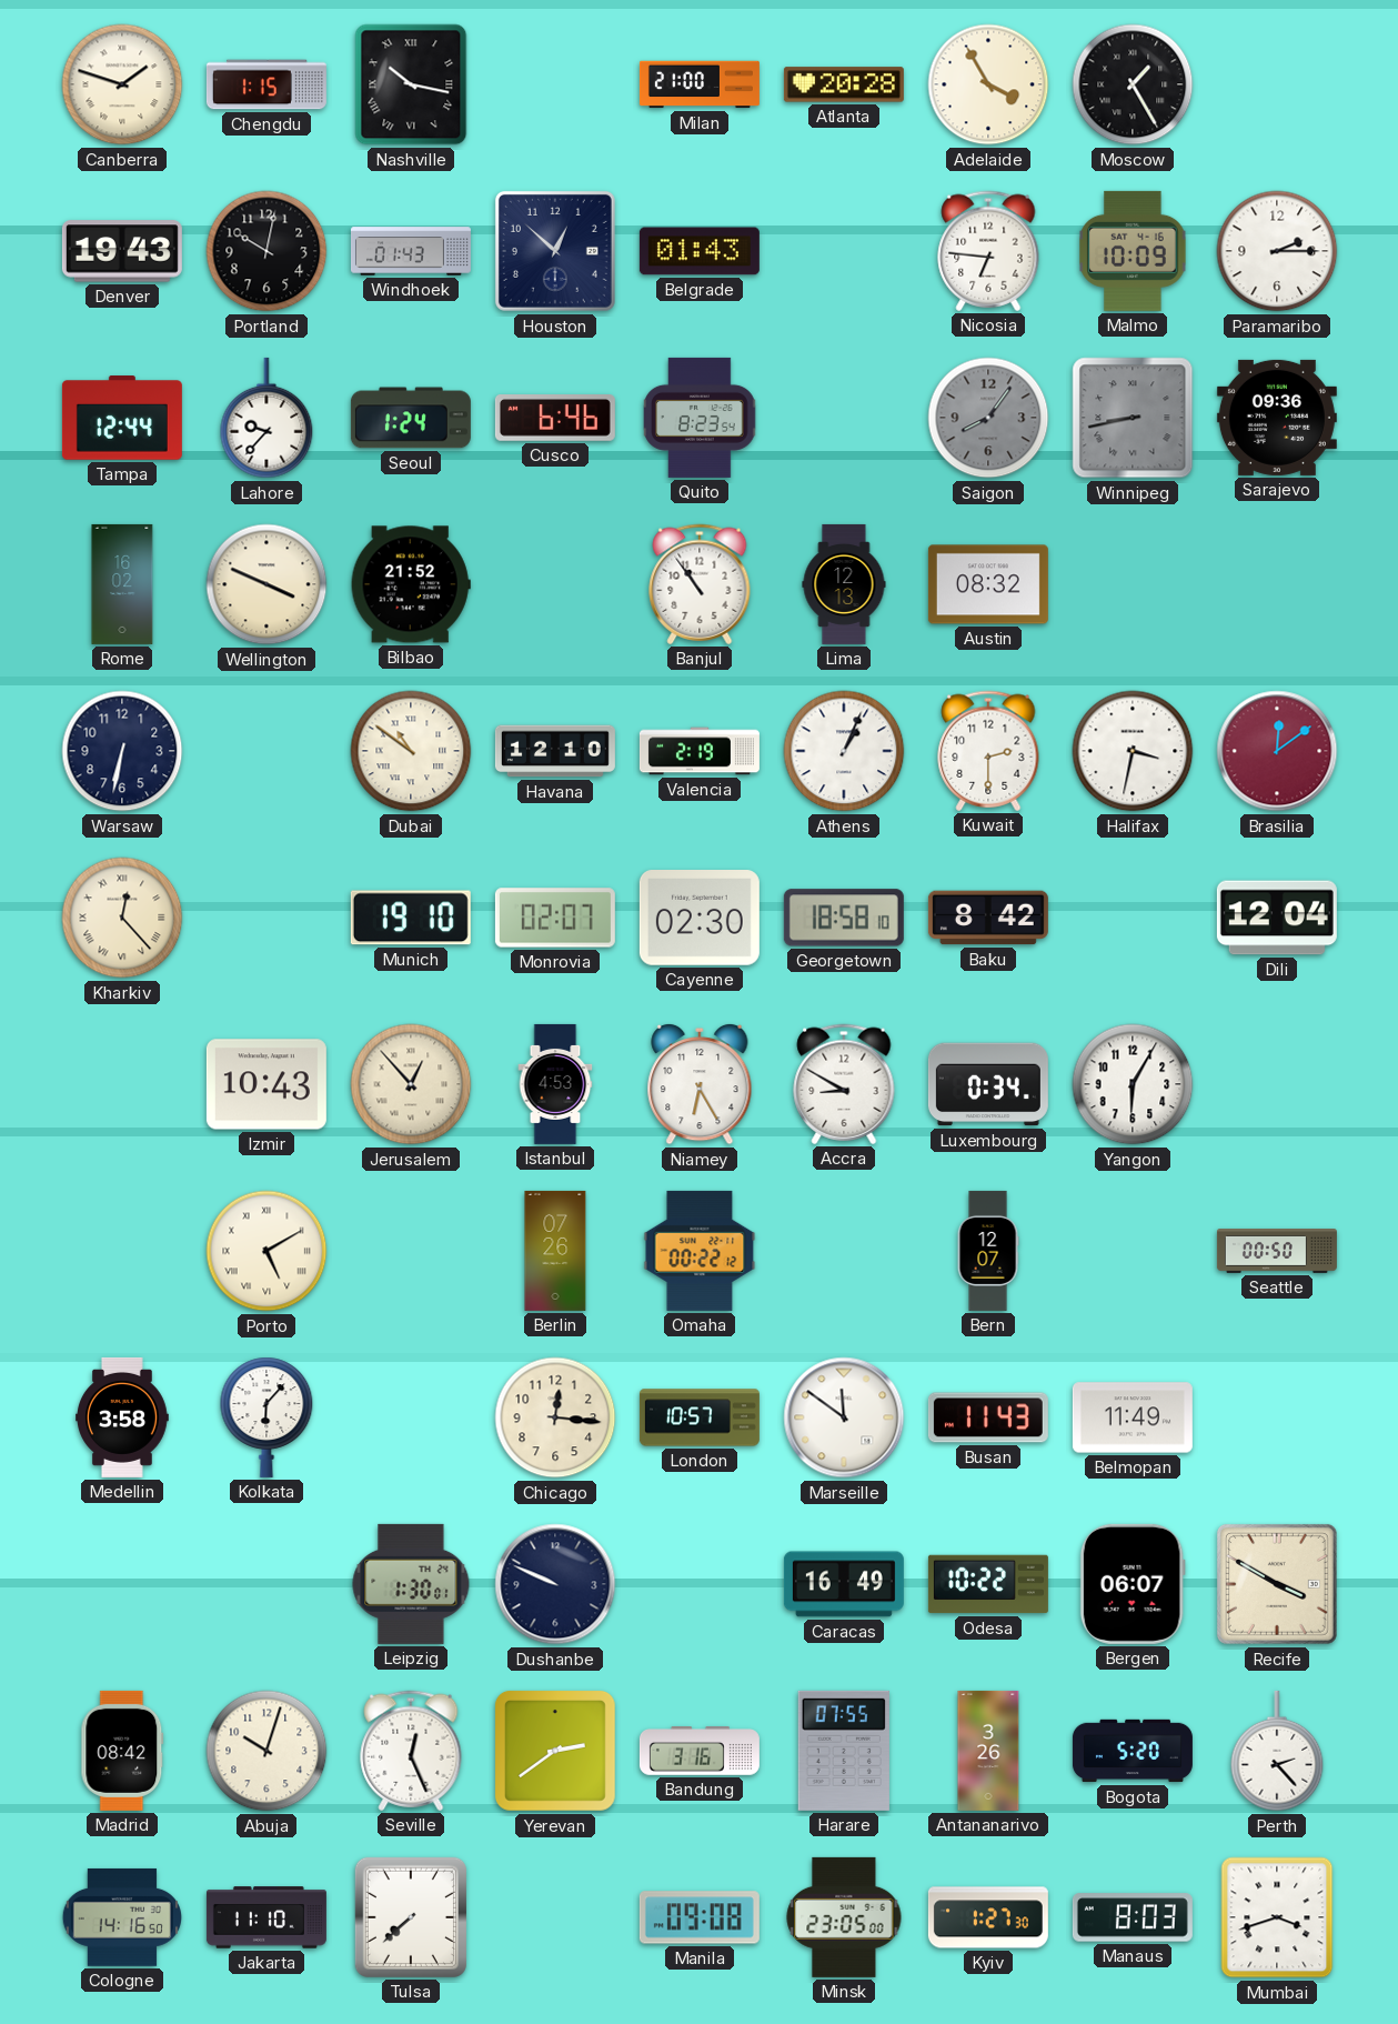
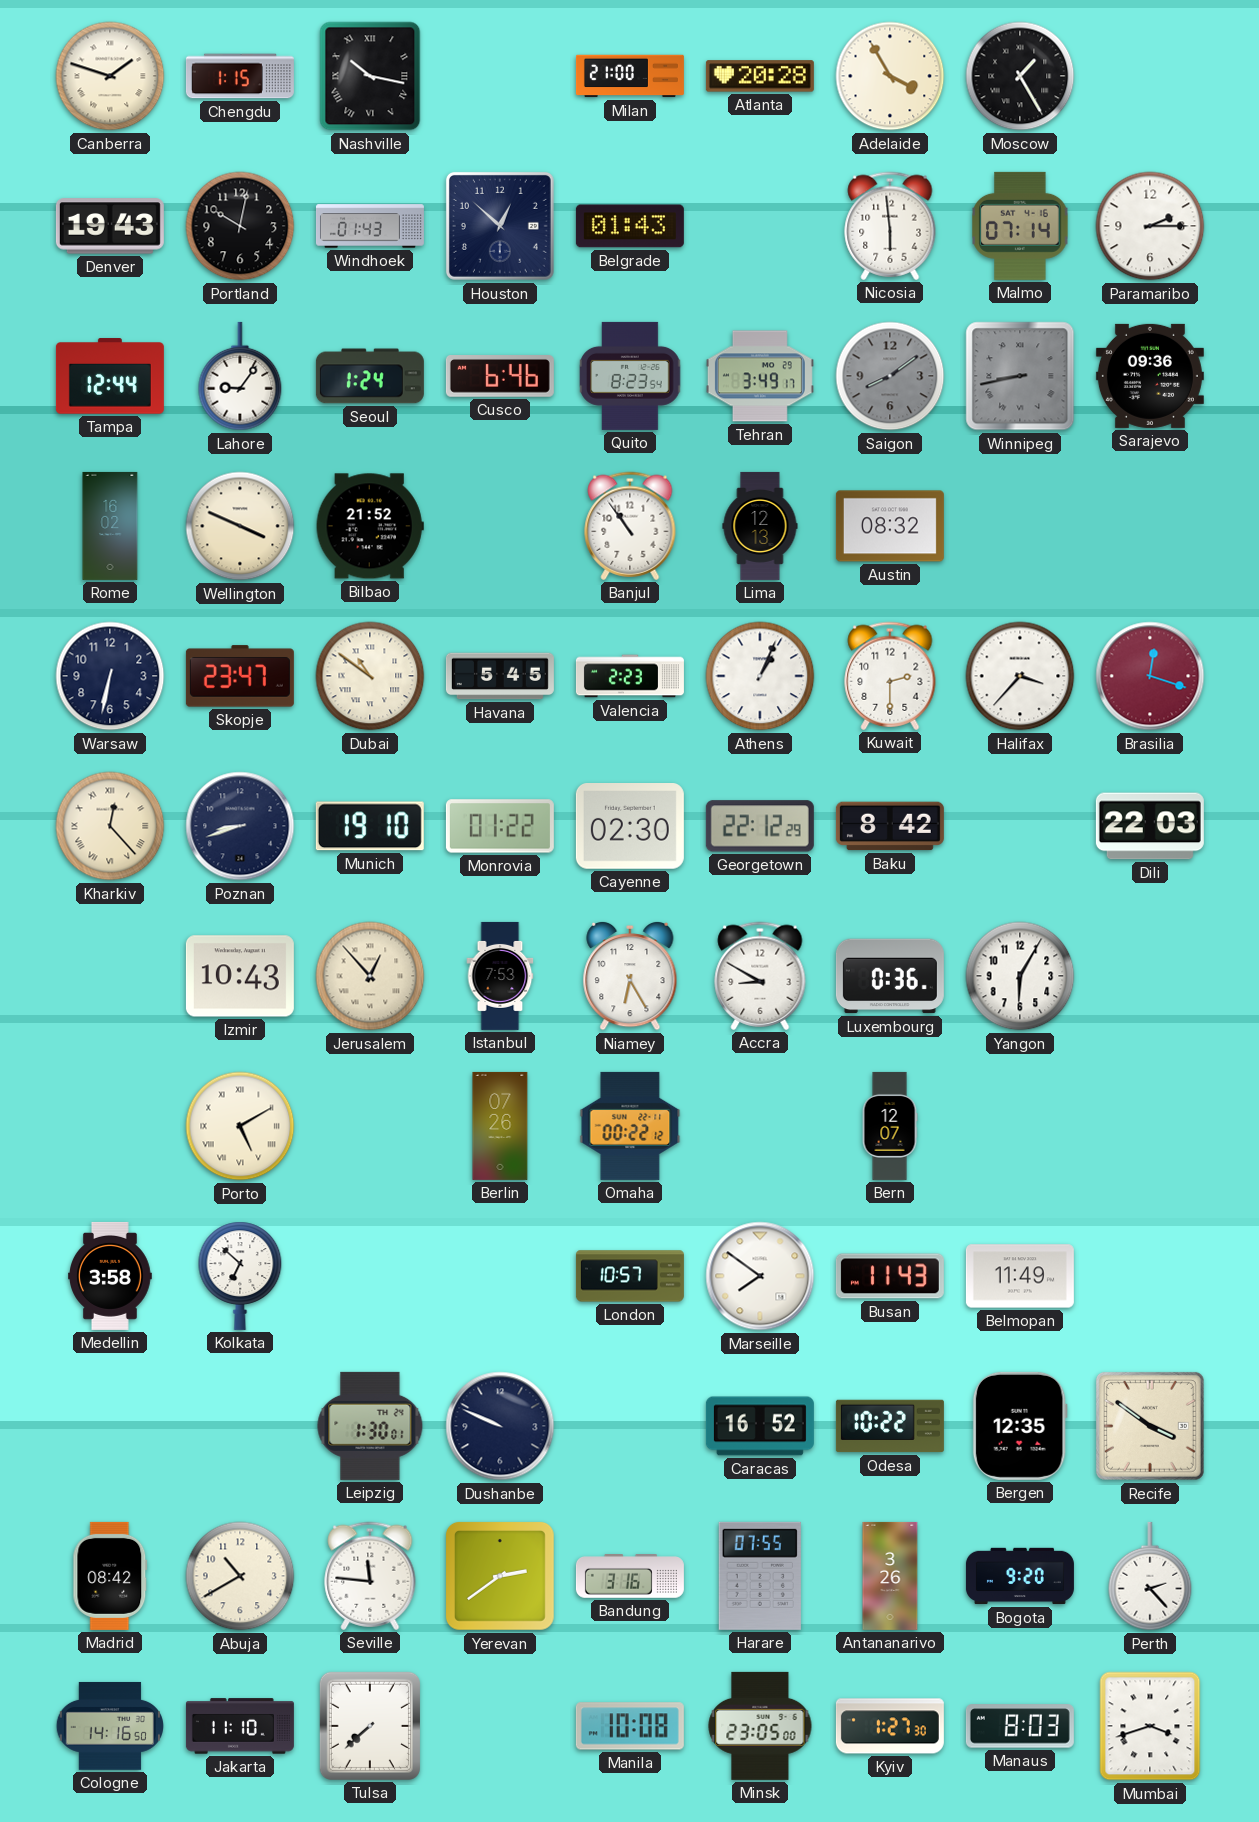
Nicosia: 6:46 -> 5:59 (890, 226)
Malmo: 10:09 -> 07:14 (1020, 226)
Lahore: 9:37 -> 9:06 (240, 376)
Tehran: none -> 3:49 (760, 376)
Saigon: 8:06 -> 8:09 (890, 376)
Skopje: none -> 23:47 (240, 676)
Havana: 12:10 -> 5:45 (500, 676)
Valencia: 2:19 -> 2:23 (630, 676)
Halifax: 3:32 -> 3:37 (1020, 676)
Brasilia: 12:09 -> 12:18 (1150, 676)
Poznan: none -> 8:42 (240, 826)
Monrovia: 02:07 -> 01:22 (500, 826)
Georgetown: 18:58 -> 22:12 (760, 826)
Dili: 12:04 -> 22:03 (1150, 826)
Istanbul: 4:53 -> 7:53 (500, 976)
Luxembourg: 0:34 -> 0:36 (890, 976)
Seattle: 00:50 -> none (1277, 1252)
Kolkata: 6:07 -> 6:52 (240, 1276)
Chicago: 12:16 -> none (555, 1417)
Marseille: 11:51 -> 7:51 (760, 1276)
Caracas: 16:49 -> 16:52 (760, 1426)
Bergen: 06:07 -> 12:35 (1020, 1426)
Recife: 3:50 -> 3:51 (1150, 1426)
Abuja: 10:03 -> 10:40 (240, 1576)
Seville: 12:26 -> 11:46 (370, 1576)
Bogota: 5:20 -> 9:20 (1020, 1576)
Manila: 09:08 -> 10:08 (630, 1726)
